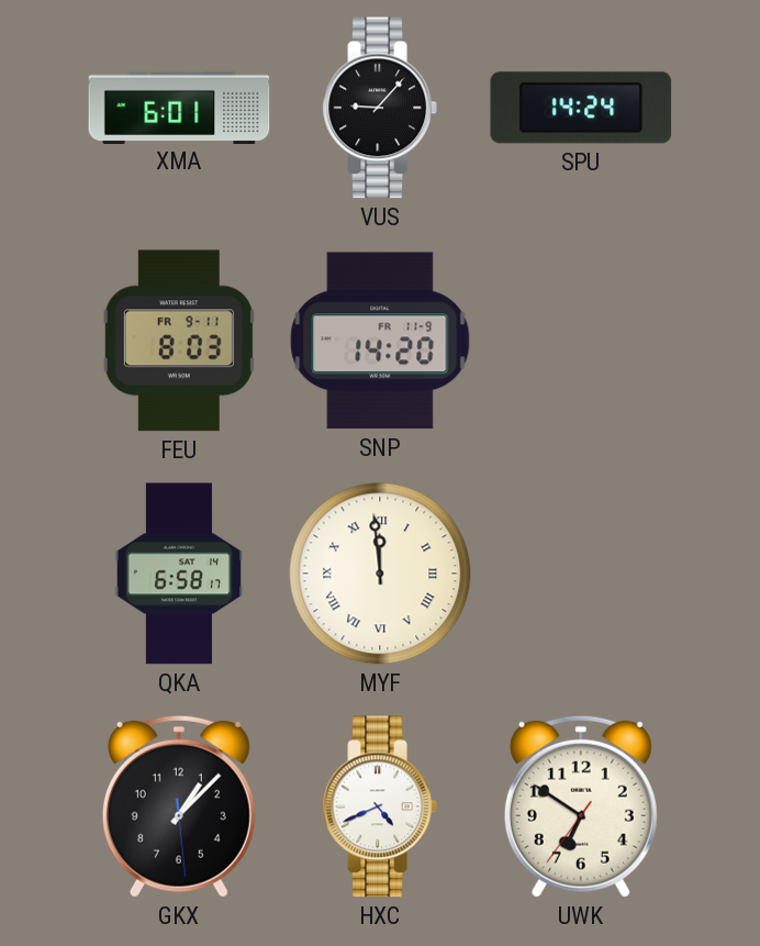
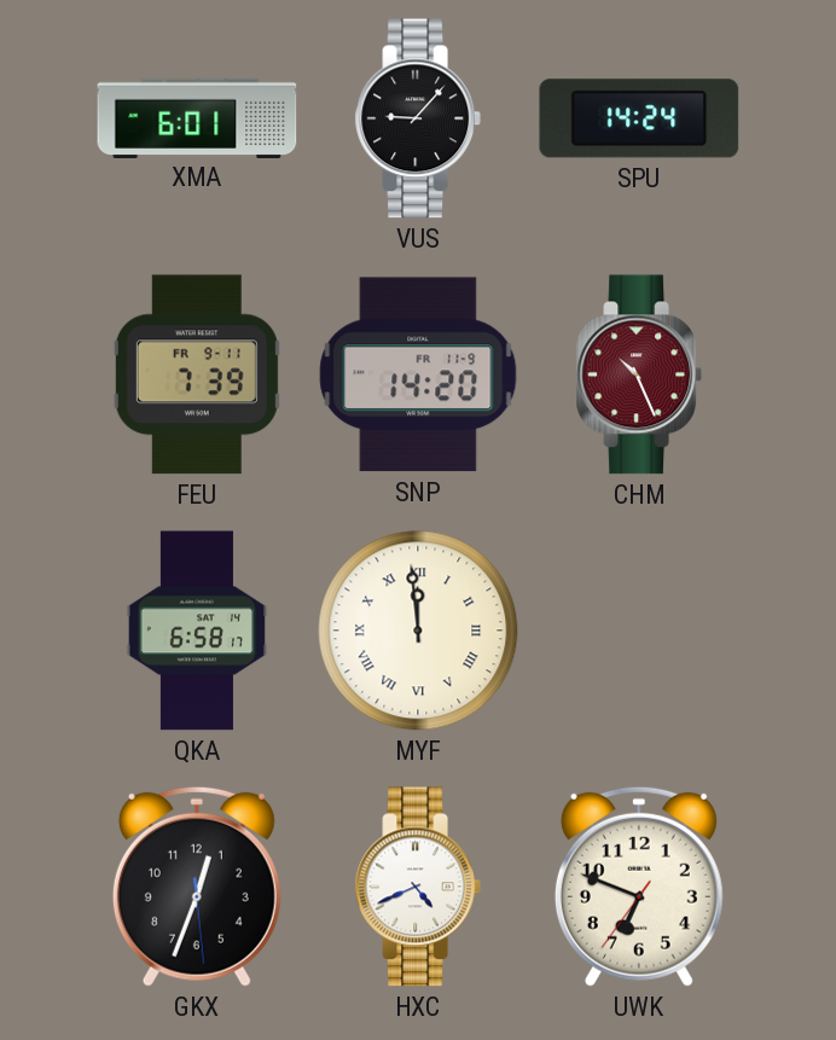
FEU: 8:03 -> 7:39 (197, 374)
CHM: none -> 10:26 (639, 374)
GKX: 1:07 -> 12:33 (197, 887)
UWK: 6:50 -> 6:48 (639, 887)
